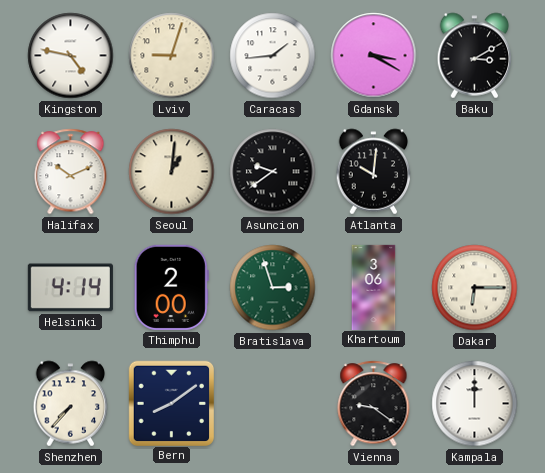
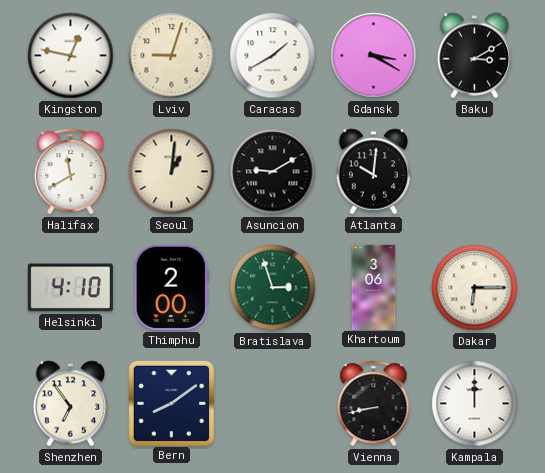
Kingston: 4:47 -> 12:47 (71, 56)
Caracas: 1:44 -> 1:40 (273, 56)
Halifax: 10:11 -> 11:40 (71, 172)
Asuncion: 9:39 -> 9:10 (273, 172)
Helsinki: 4:14 -> 4:10 (70, 288)
Shenzhen: 7:37 -> 6:54 (71, 404)
Vienna: 9:21 -> 8:43 (374, 404)
